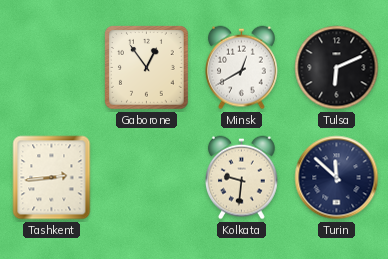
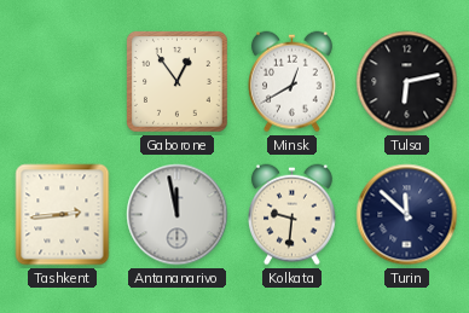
Tulsa: 6:11 -> 6:13 (407, 82)
Antananarivo: none -> 11:58 (178, 215)
